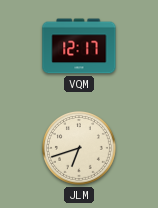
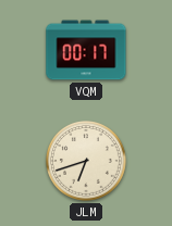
VQM: 12:17 -> 00:17 (86, 50)
